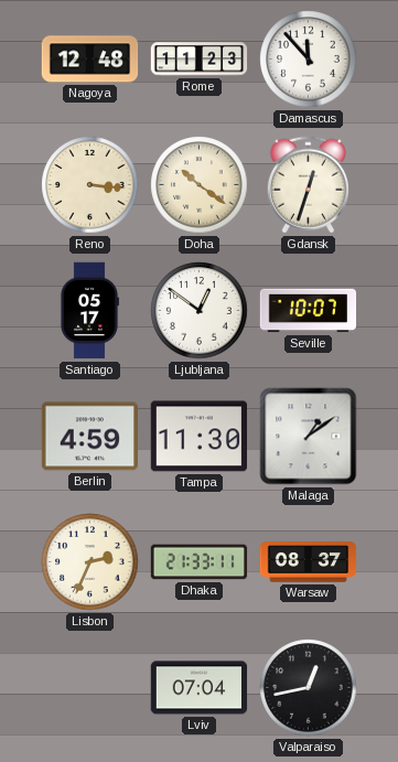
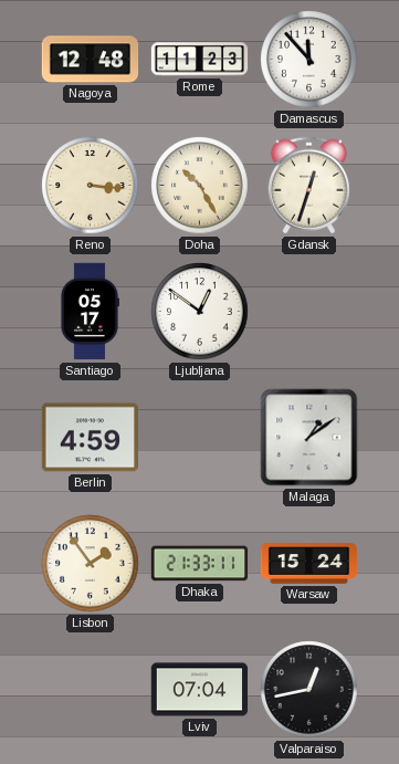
Doha: 10:21 -> 10:25 (200, 186)
Seville: 10:07 -> none (309, 311)
Tampa: 11:30 -> none (198, 437)
Lisbon: 2:34 -> 1:54 (91, 564)
Warsaw: 08:37 -> 15:24 (309, 564)
